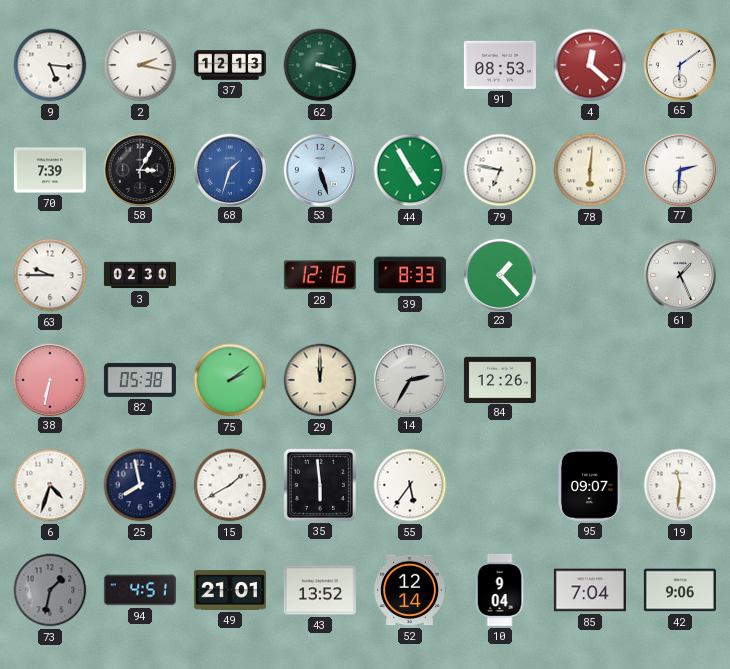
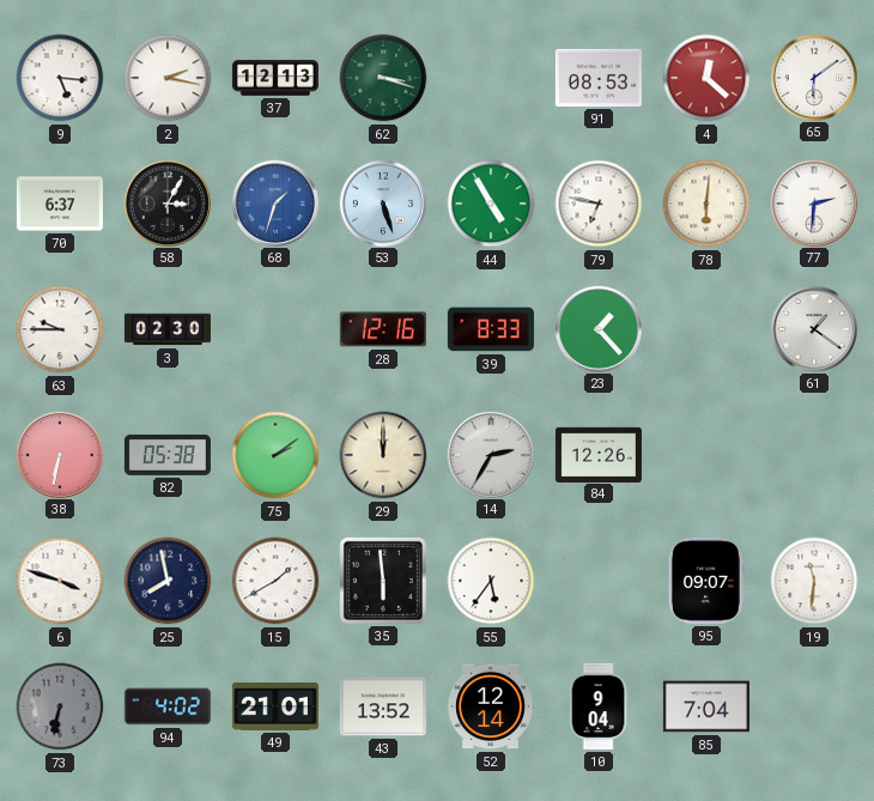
70: 7:39 -> 6:37 (60, 204)
61: 1:26 -> 1:21 (813, 328)
6: 4:33 -> 3:48 (60, 581)
73: 1:32 -> 6:32 (60, 706)
94: 4:51 -> 4:02 (168, 706)
42: 9:06 -> none (680, 590)
